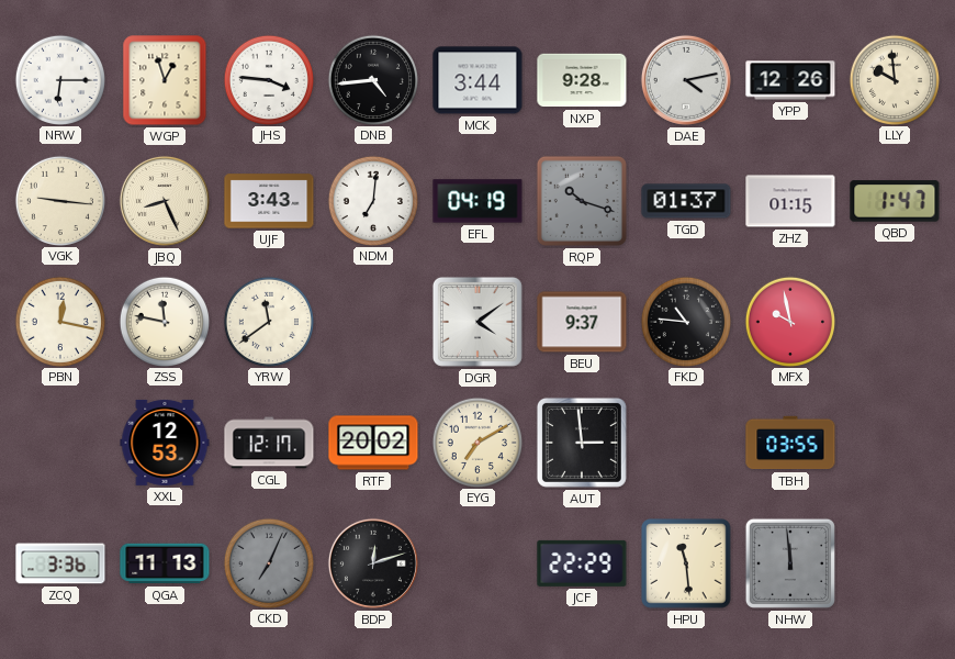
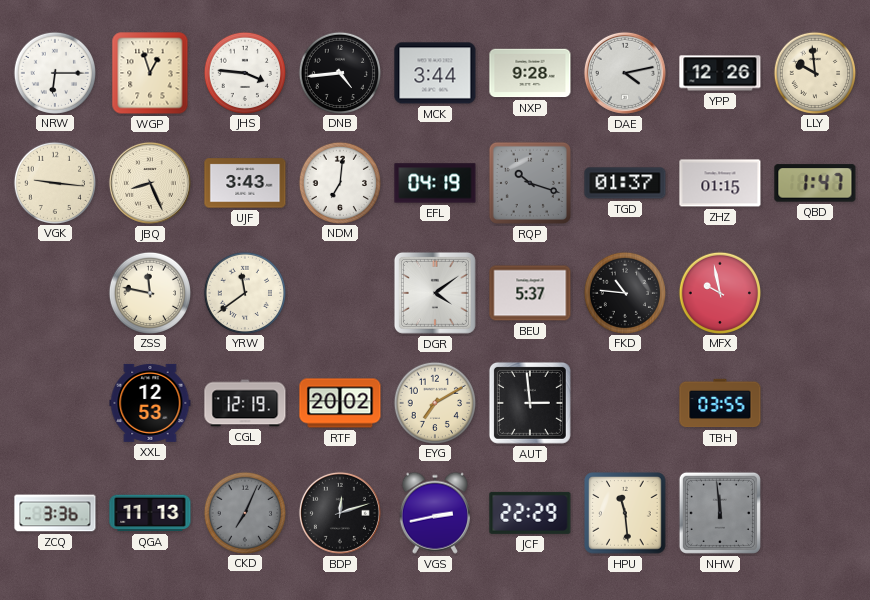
PBN: 12:17 -> none (59, 321)
BEU: 9:37 -> 5:37 (530, 293)
CGL: 12:17 -> 12:19 (245, 403)
VGS: none -> 2:43 (435, 513)
